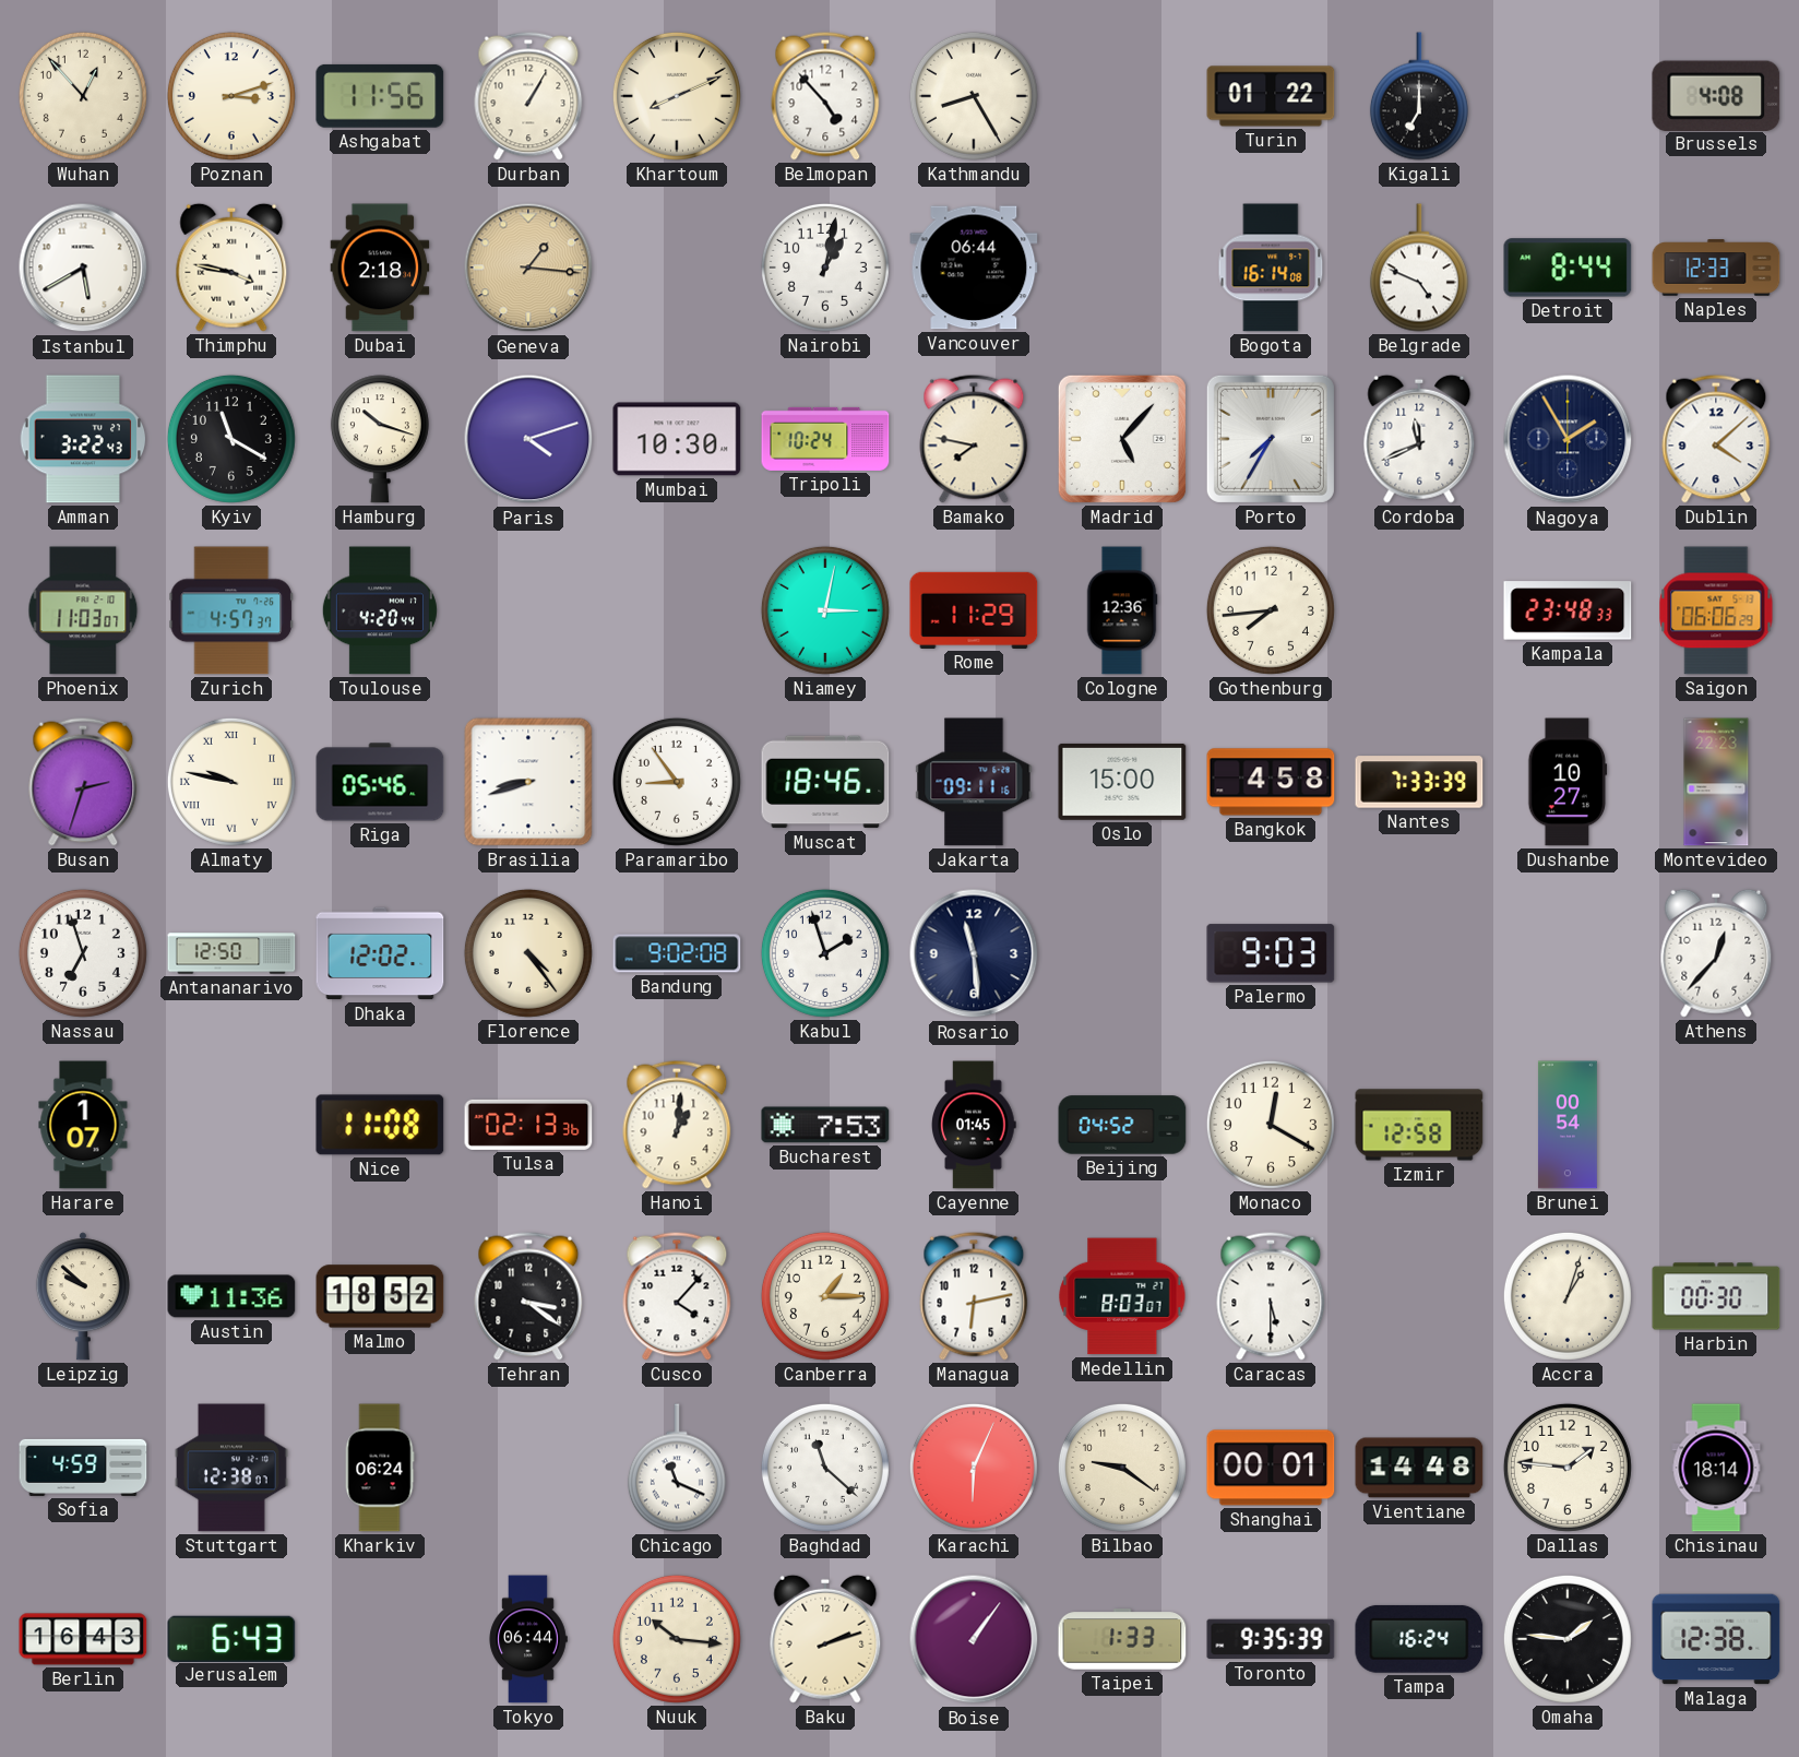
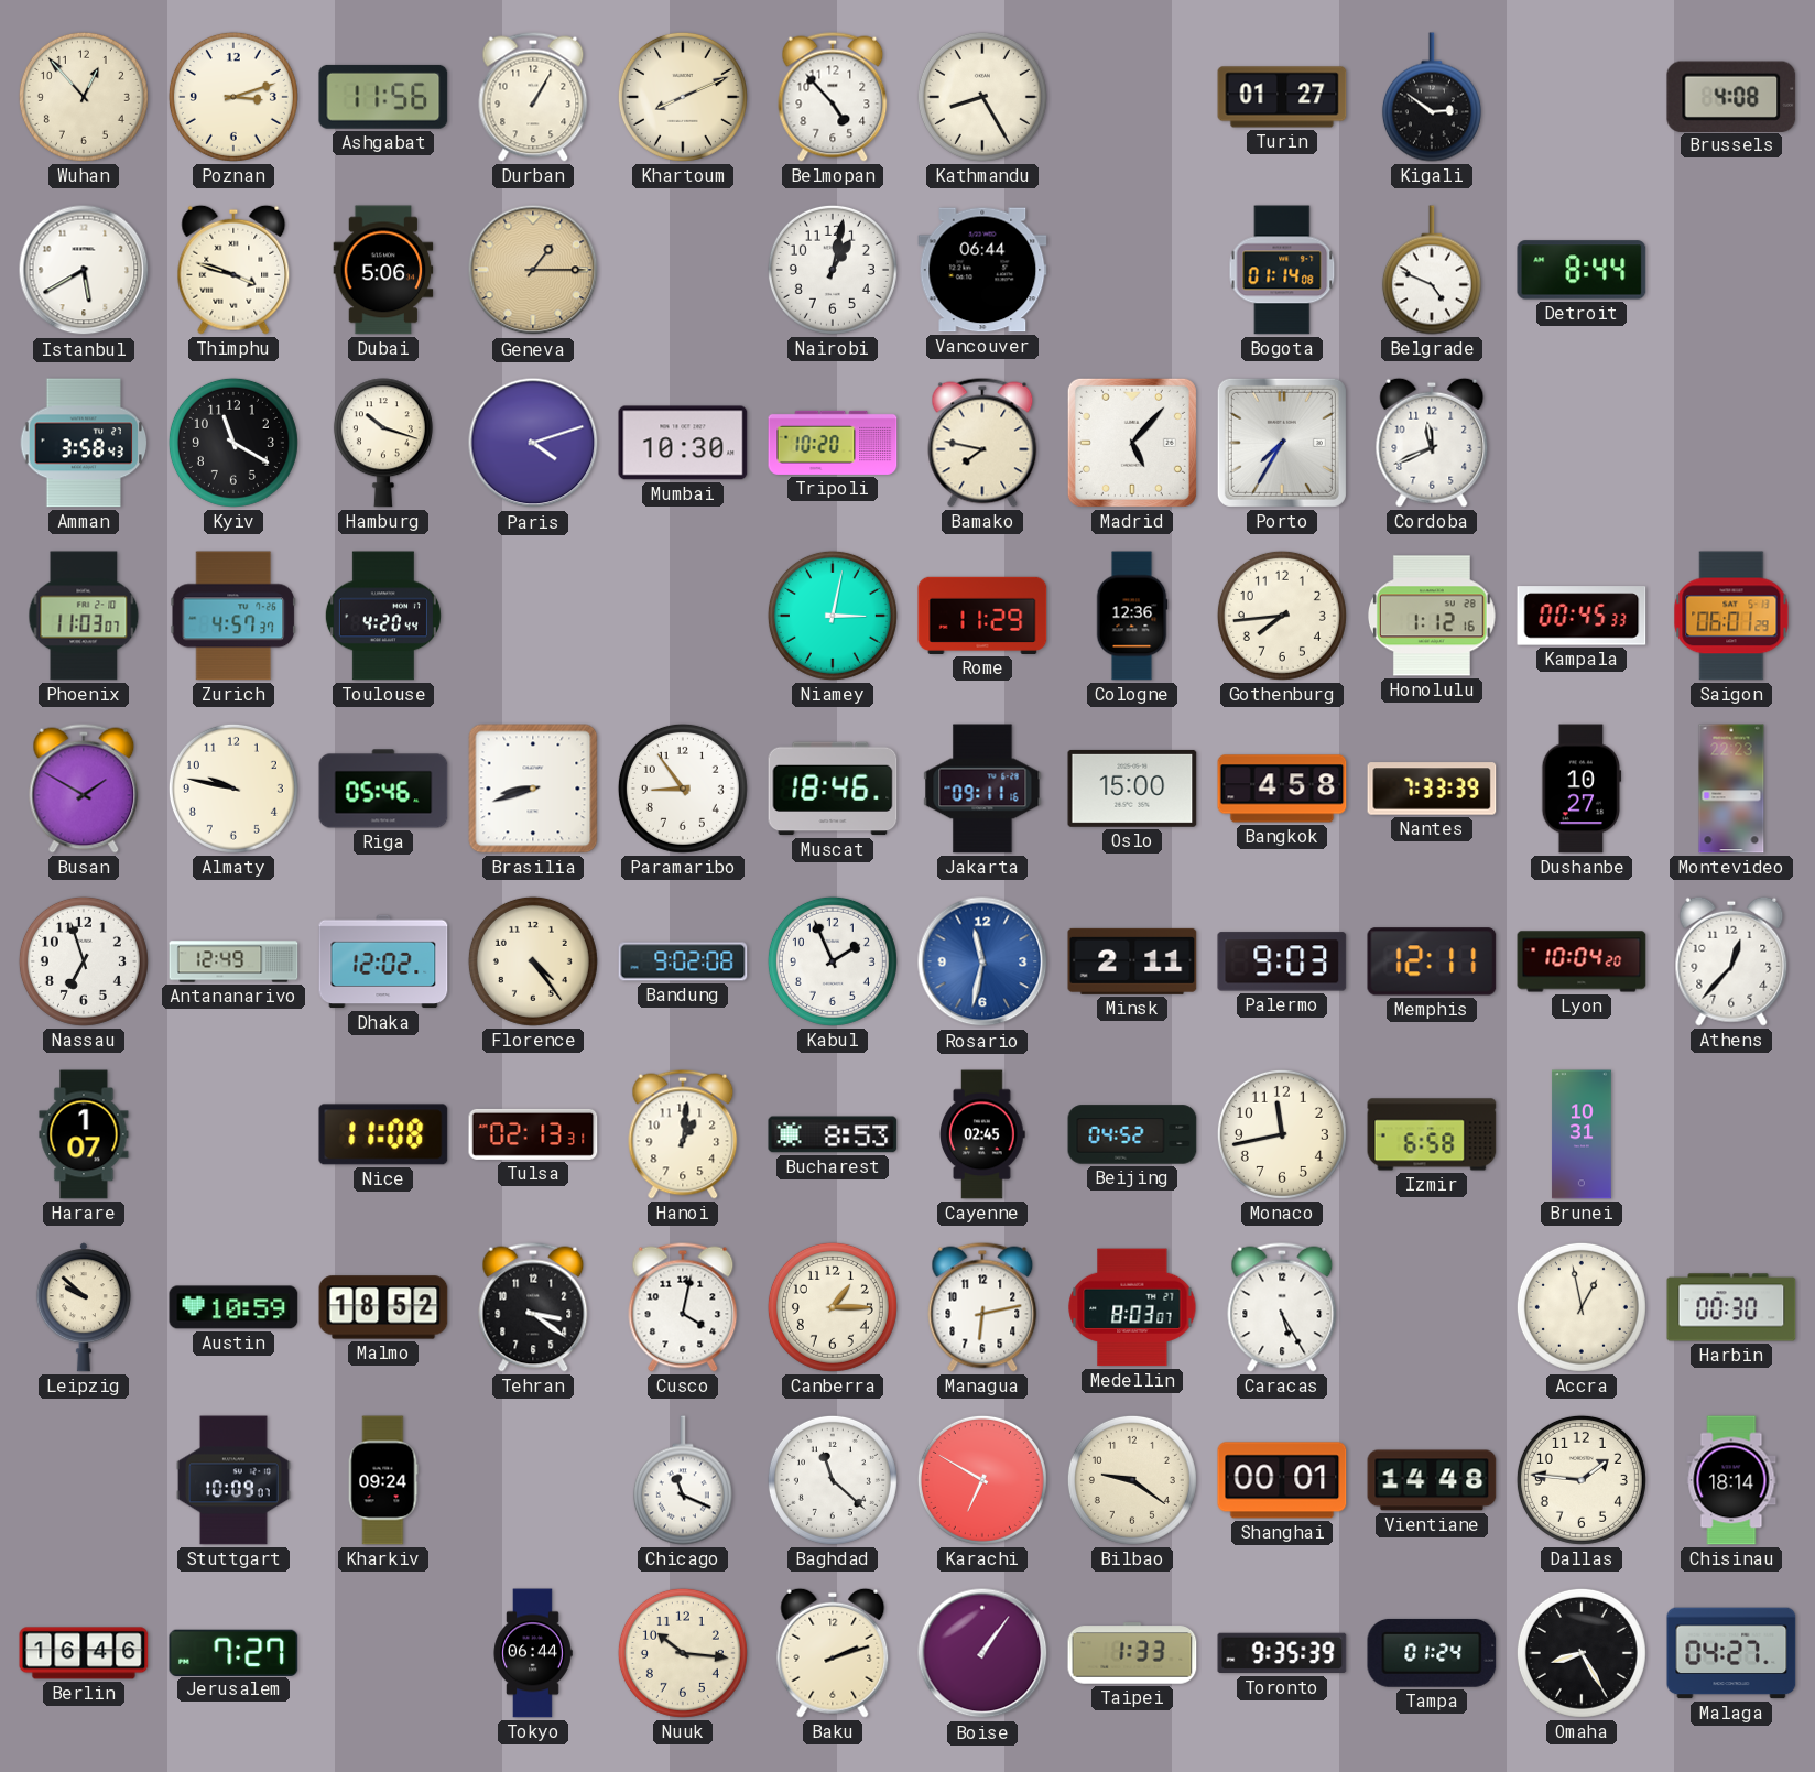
Turin: 01:22 -> 01:27 (1282, 97)
Kigali: 7:00 -> 2:51 (1432, 97)
Thimphu: 3:47 -> 3:48 (233, 270)
Dubai: 2:18 -> 5:06 (383, 270)
Geneva: 1:16 -> 1:15 (533, 270)
Bogota: 16:14 -> 01:14 (1282, 270)
Naples: 12:33 -> none (1716, 268)
Amman: 3:22 -> 3:58 (84, 443)
Tripoli: 10:24 -> 10:20 (833, 443)
Nagoya: 1:55 -> none (1568, 439)
Dublin: 4:08 -> none (1716, 439)
Honolulu: none -> 1:12 (1433, 616)
Kampala: 23:48 -> 00:45 (1582, 616)
Saigon: 06:06 -> 06:01 (1731, 616)
Busan: 2:33 -> 1:50 (84, 789)
Almaty numerals: Roman -> Arabic (233, 789)
Antananarivo: 12:50 -> 12:49 (233, 961)
Kabul: 1:57 -> 1:56 (833, 961)
Rosario: 11:29 -> 11:32 (982, 961)
Rosario dial: navy -> blue (982, 961)
Minsk: none -> 2:11 (1132, 961)
Memphis: none -> 12:11 (1432, 961)
Lyon: none -> 10:04 (1582, 961)
Tulsa: 02:13:36 -> 02:13:31 (533, 1134)
Bucharest: 7:53 -> 8:53 (833, 1134)
Cayenne: 01:45 -> 02:45 (982, 1134)
Monaco: 12:20 -> 11:43 (1282, 1134)
Izmir: 12:58 -> 6:58 (1432, 1134)
Brunei: 00:54 -> 10:31 (1582, 1134)
Austin: 11:36 -> 10:59 (233, 1307)
Cusco: 4:07 -> 4:02 (683, 1307)
Caracas: 5:30 -> 5:25 (1282, 1307)
Accra: 1:03 -> 12:58 (1582, 1307)
Sofia: 4:59 -> none (83, 1468)
Stuttgart: 12:38 -> 10:09 (233, 1480)
Kharkiv: 06:24 -> 09:24 (383, 1480)
Karachi: 6:04 -> 6:50 (982, 1480)
Berlin: 16:43 -> 16:46 (84, 1653)
Jerusalem: 6:43 -> 7:27 (233, 1652)
Tampa: 16:24 -> 01:24 (1432, 1653)
Omaha: 1:46 -> 8:25 (1582, 1653)
Malaga: 12:38 -> 04:27 (1731, 1653)
